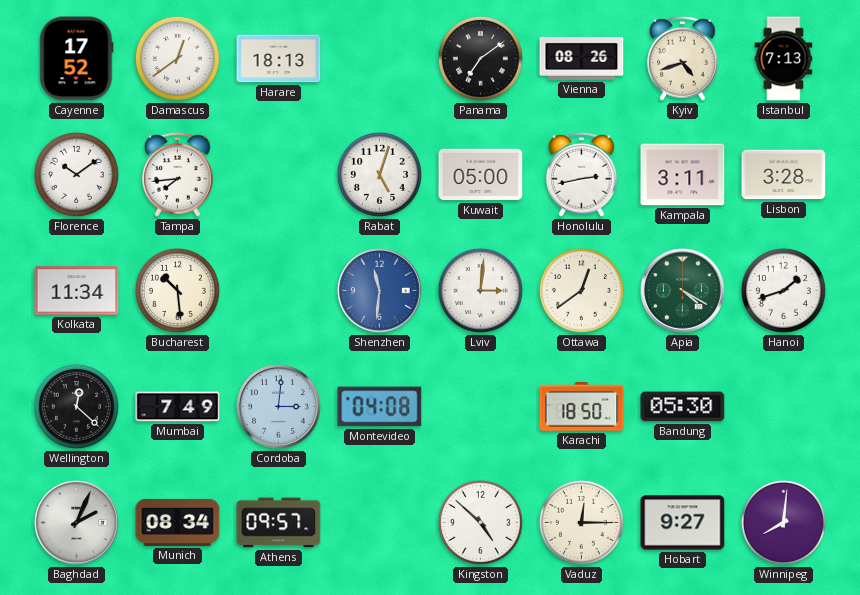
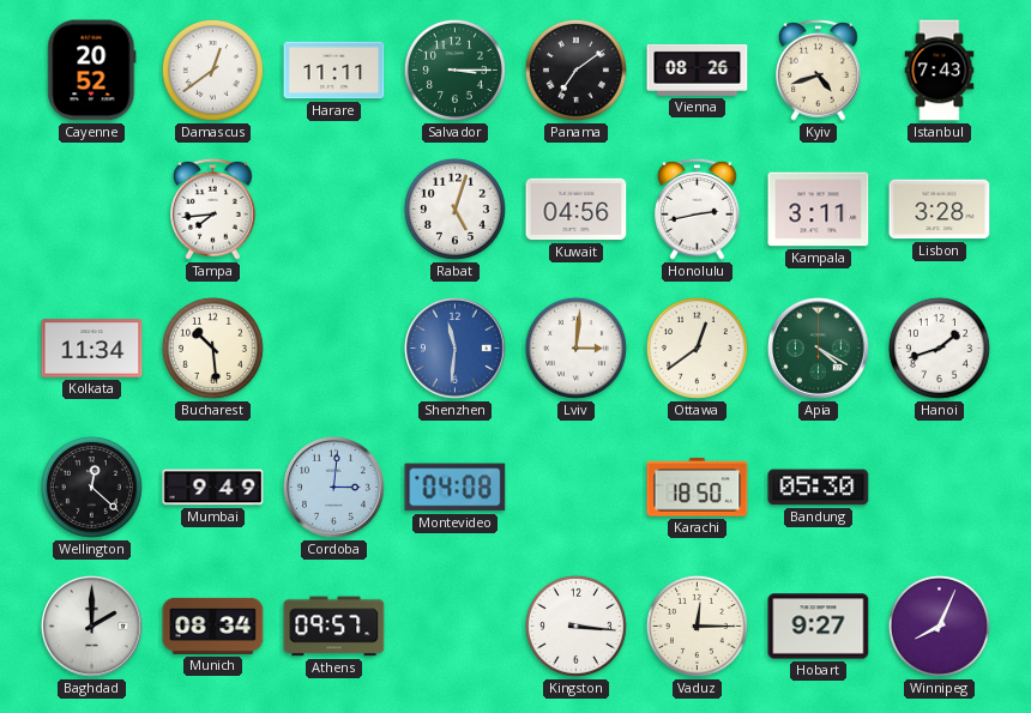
Cayenne: 17:52 -> 20:52 (92, 71)
Harare: 18:13 -> 11:11 (334, 71)
Salvador: none -> 3:15 (454, 70)
Istanbul: 7:13 -> 7:43 (940, 71)
Florence: 10:09 -> none (76, 174)
Kuwait: 05:00 -> 04:56 (577, 210)
Mumbai: 7:49 -> 9:49 (213, 488)
Baghdad: 2:04 -> 2:00 (92, 627)
Kingston: 4:52 -> 3:16 (575, 626)
Winnipeg: 8:01 -> 8:04 (939, 626)
